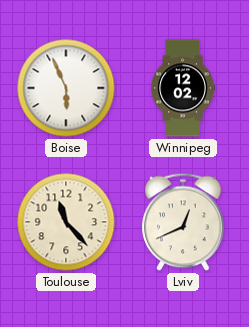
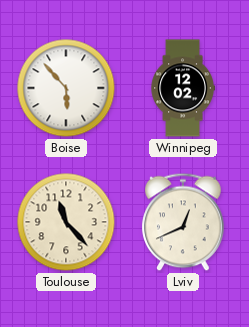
Boise: 5:56 -> 5:53 (66, 88)
